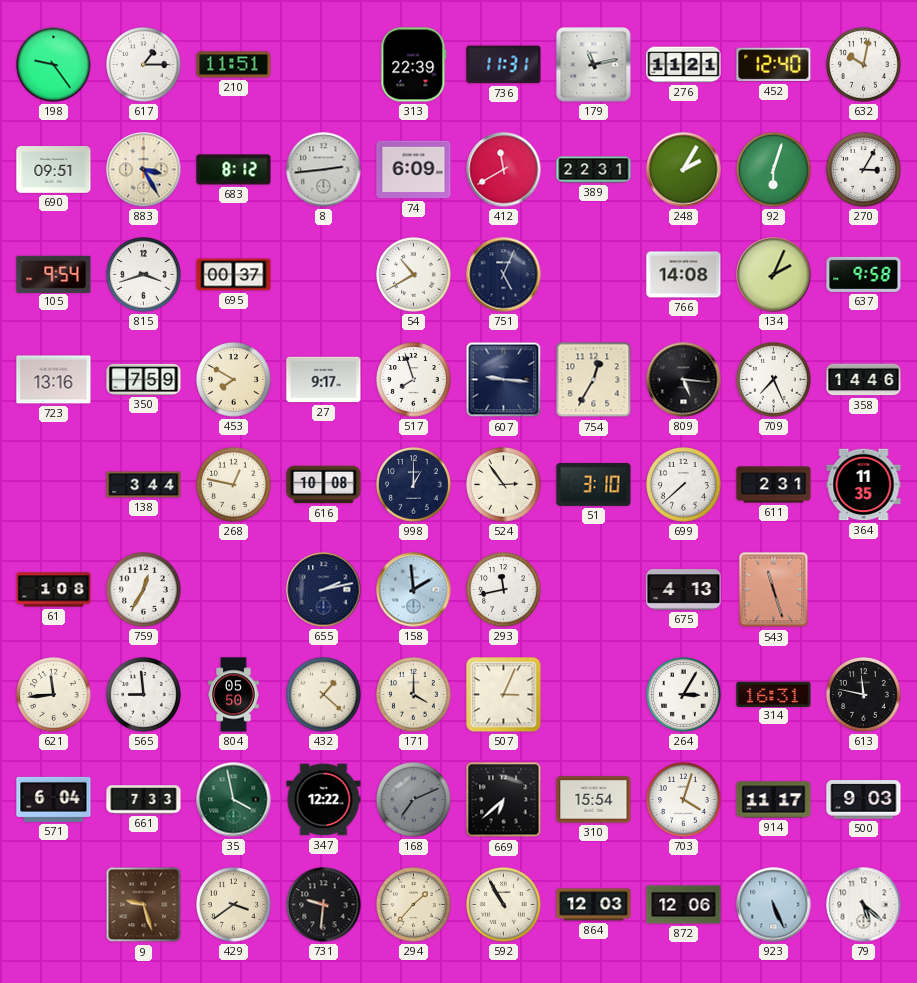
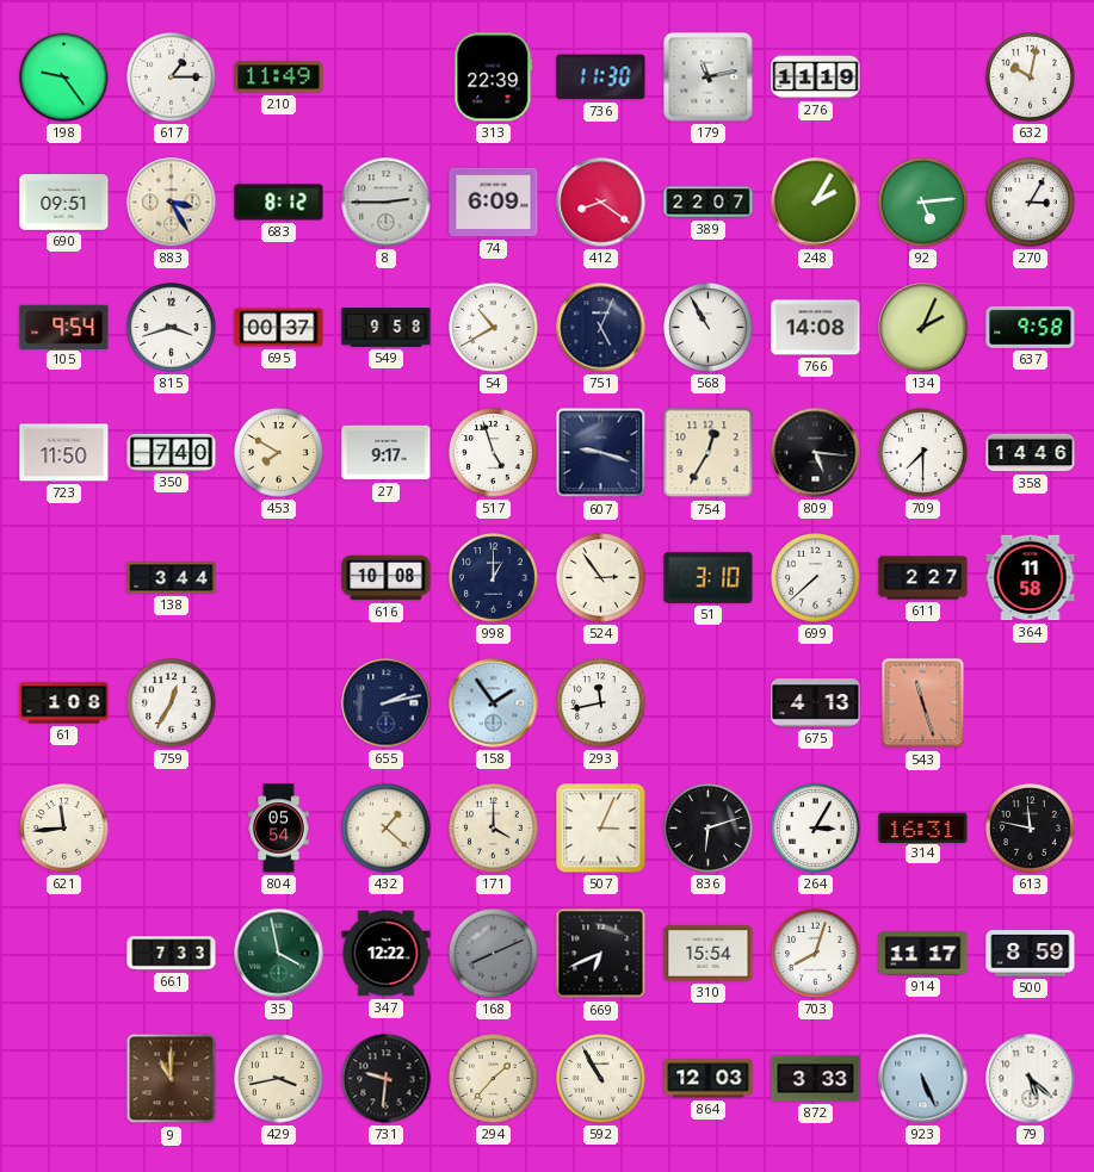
210: 11:51 -> 11:49 (279, 77)
736: 11:31 -> 11:30 (601, 77)
276: 11:21 -> 11:19 (816, 77)
452: 12:40 -> none (774, 65)
8: 2:44 -> 2:45 (387, 203)
412: 11:40 -> 8:21 (601, 203)
389: 22:31 -> 22:07 (709, 203)
92: 6:03 -> 5:14 (923, 203)
549: none -> 9:58 (387, 328)
568: none -> 10:55 (709, 328)
723: 13:16 -> 11:50 (64, 453)
350: 7:59 -> 7:40 (172, 452)
517: 7:57 -> 4:57 (494, 453)
607: 9:16 -> 9:18 (601, 453)
709: 7:26 -> 7:30 (923, 453)
268: 12:47 -> none (234, 485)
611: 2:31 -> 2:27 (923, 578)
364: 11:35 -> 11:58 (1031, 578)
158: 1:59 -> 1:54 (494, 703)
565: 8:59 -> none (144, 695)
804: 05:50 -> 05:54 (279, 829)
836: none -> 6:12 (709, 829)
571: 6:04 -> none (54, 799)
168: 7:11 -> 8:11 (494, 954)
669: 6:38 -> 6:41 (601, 954)
703: 4:03 -> 8:03 (816, 954)
500: 9:03 -> 8:59 (1031, 954)
9: 9:27 -> 11:00 (172, 1079)
429: 3:39 -> 3:43 (279, 1079)
872: 12:06 -> 3:33 (816, 1079)
